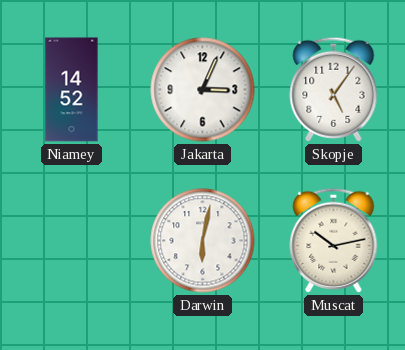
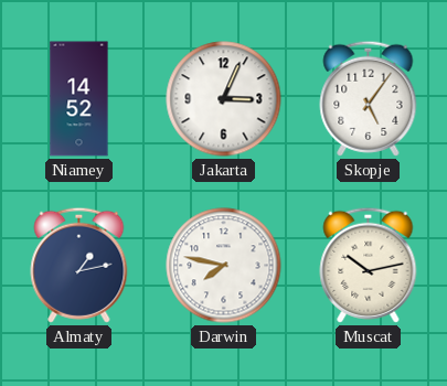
Almaty: none -> 1:13 (79, 265)
Darwin: 6:02 -> 7:47 (224, 266)
